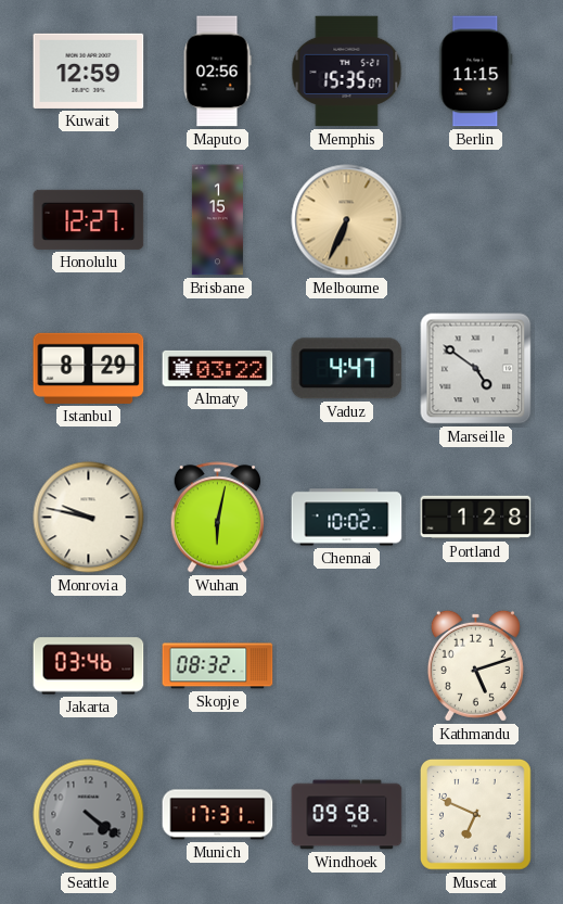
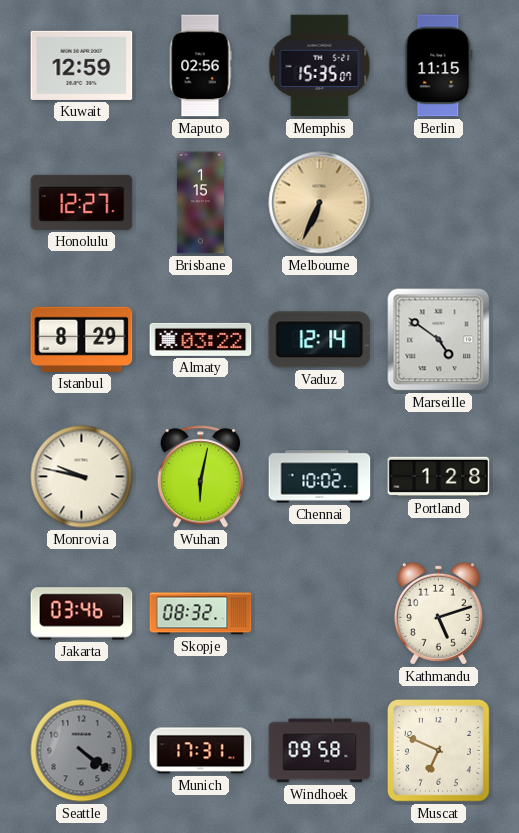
Vaduz: 4:47 -> 12:14 (320, 340)
